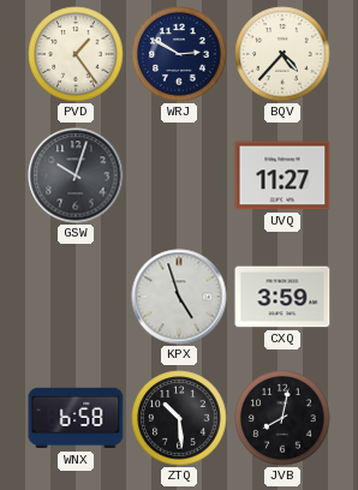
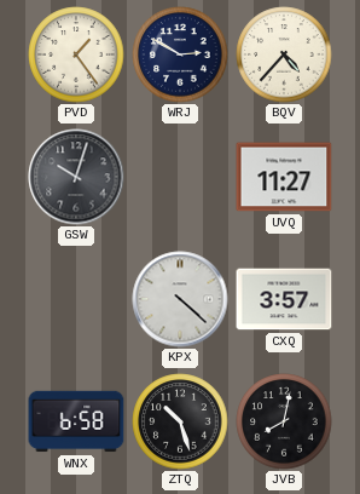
KPX: 4:57 -> 4:22 (180, 299)
CXQ: 3:59 -> 3:57 (284, 299)
ZTQ: 10:29 -> 10:27 (180, 421)
